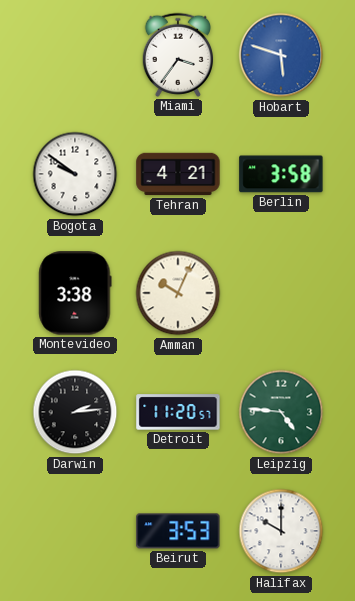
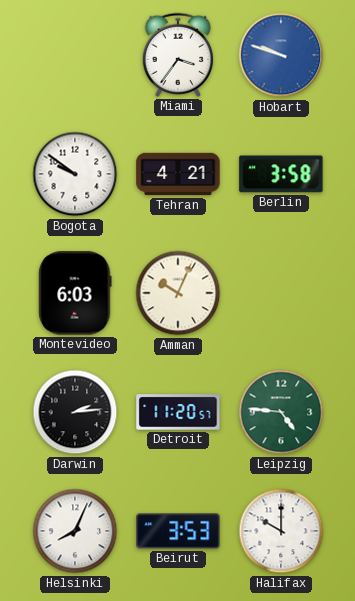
Hobart: 5:48 -> 9:48 (281, 55)
Montevideo: 3:38 -> 6:03 (75, 293)
Helsinki: none -> 8:04 (75, 531)
